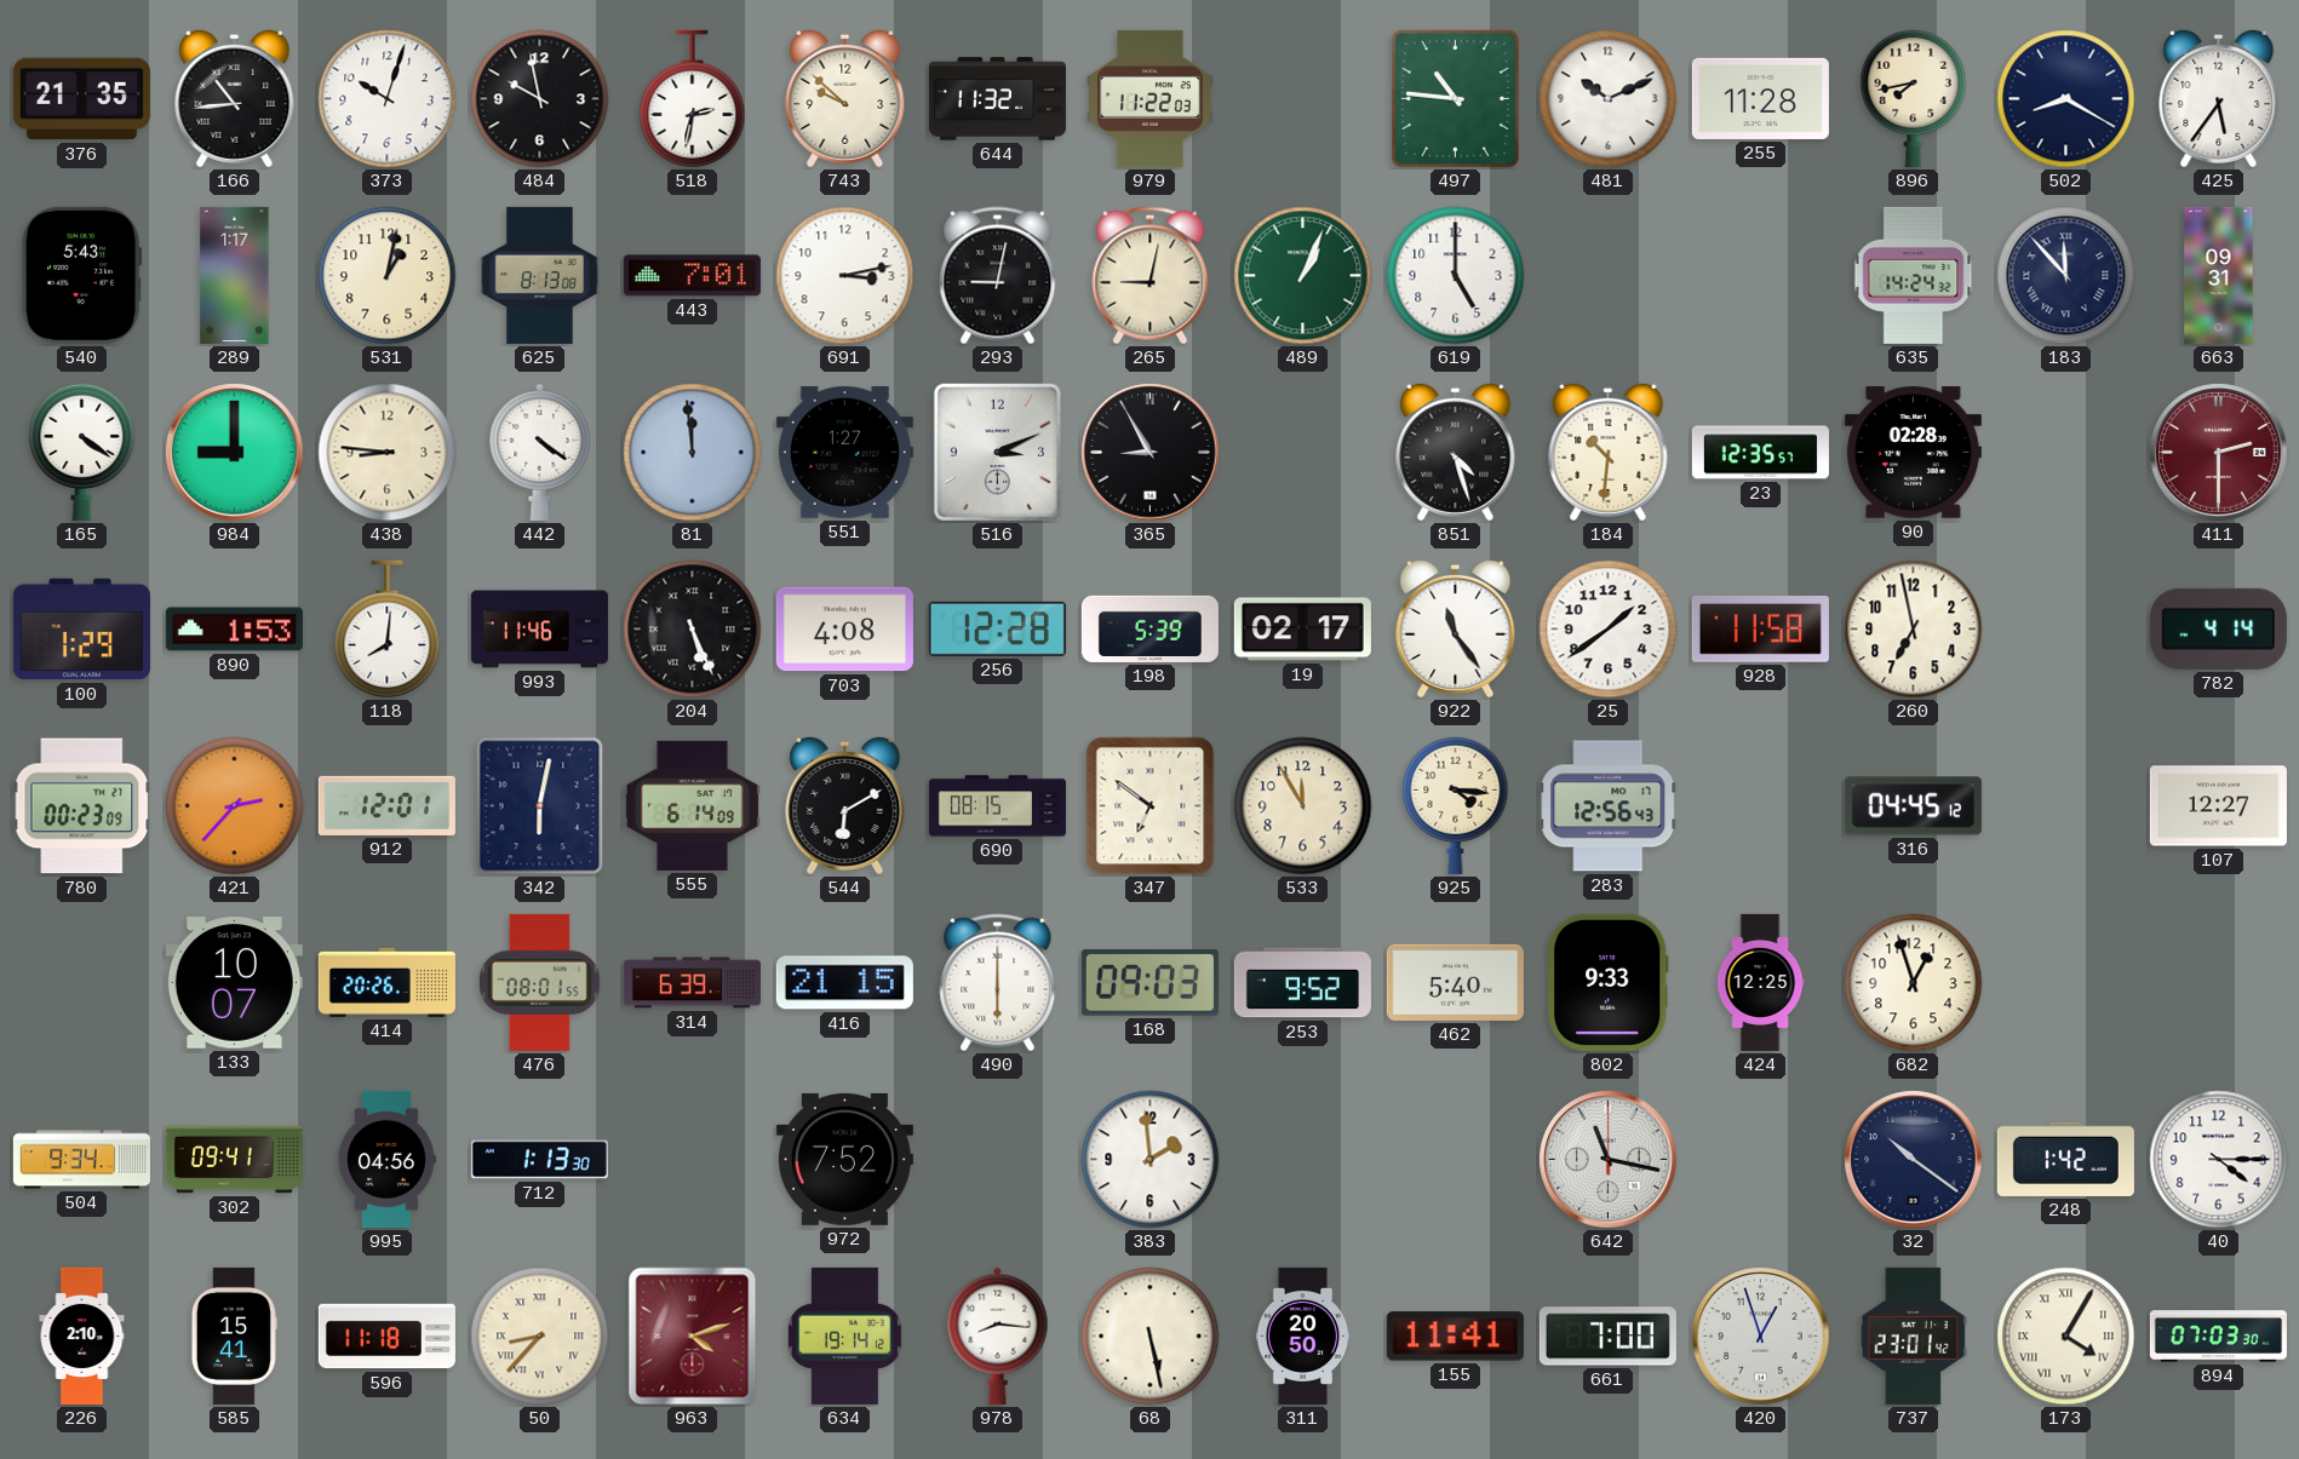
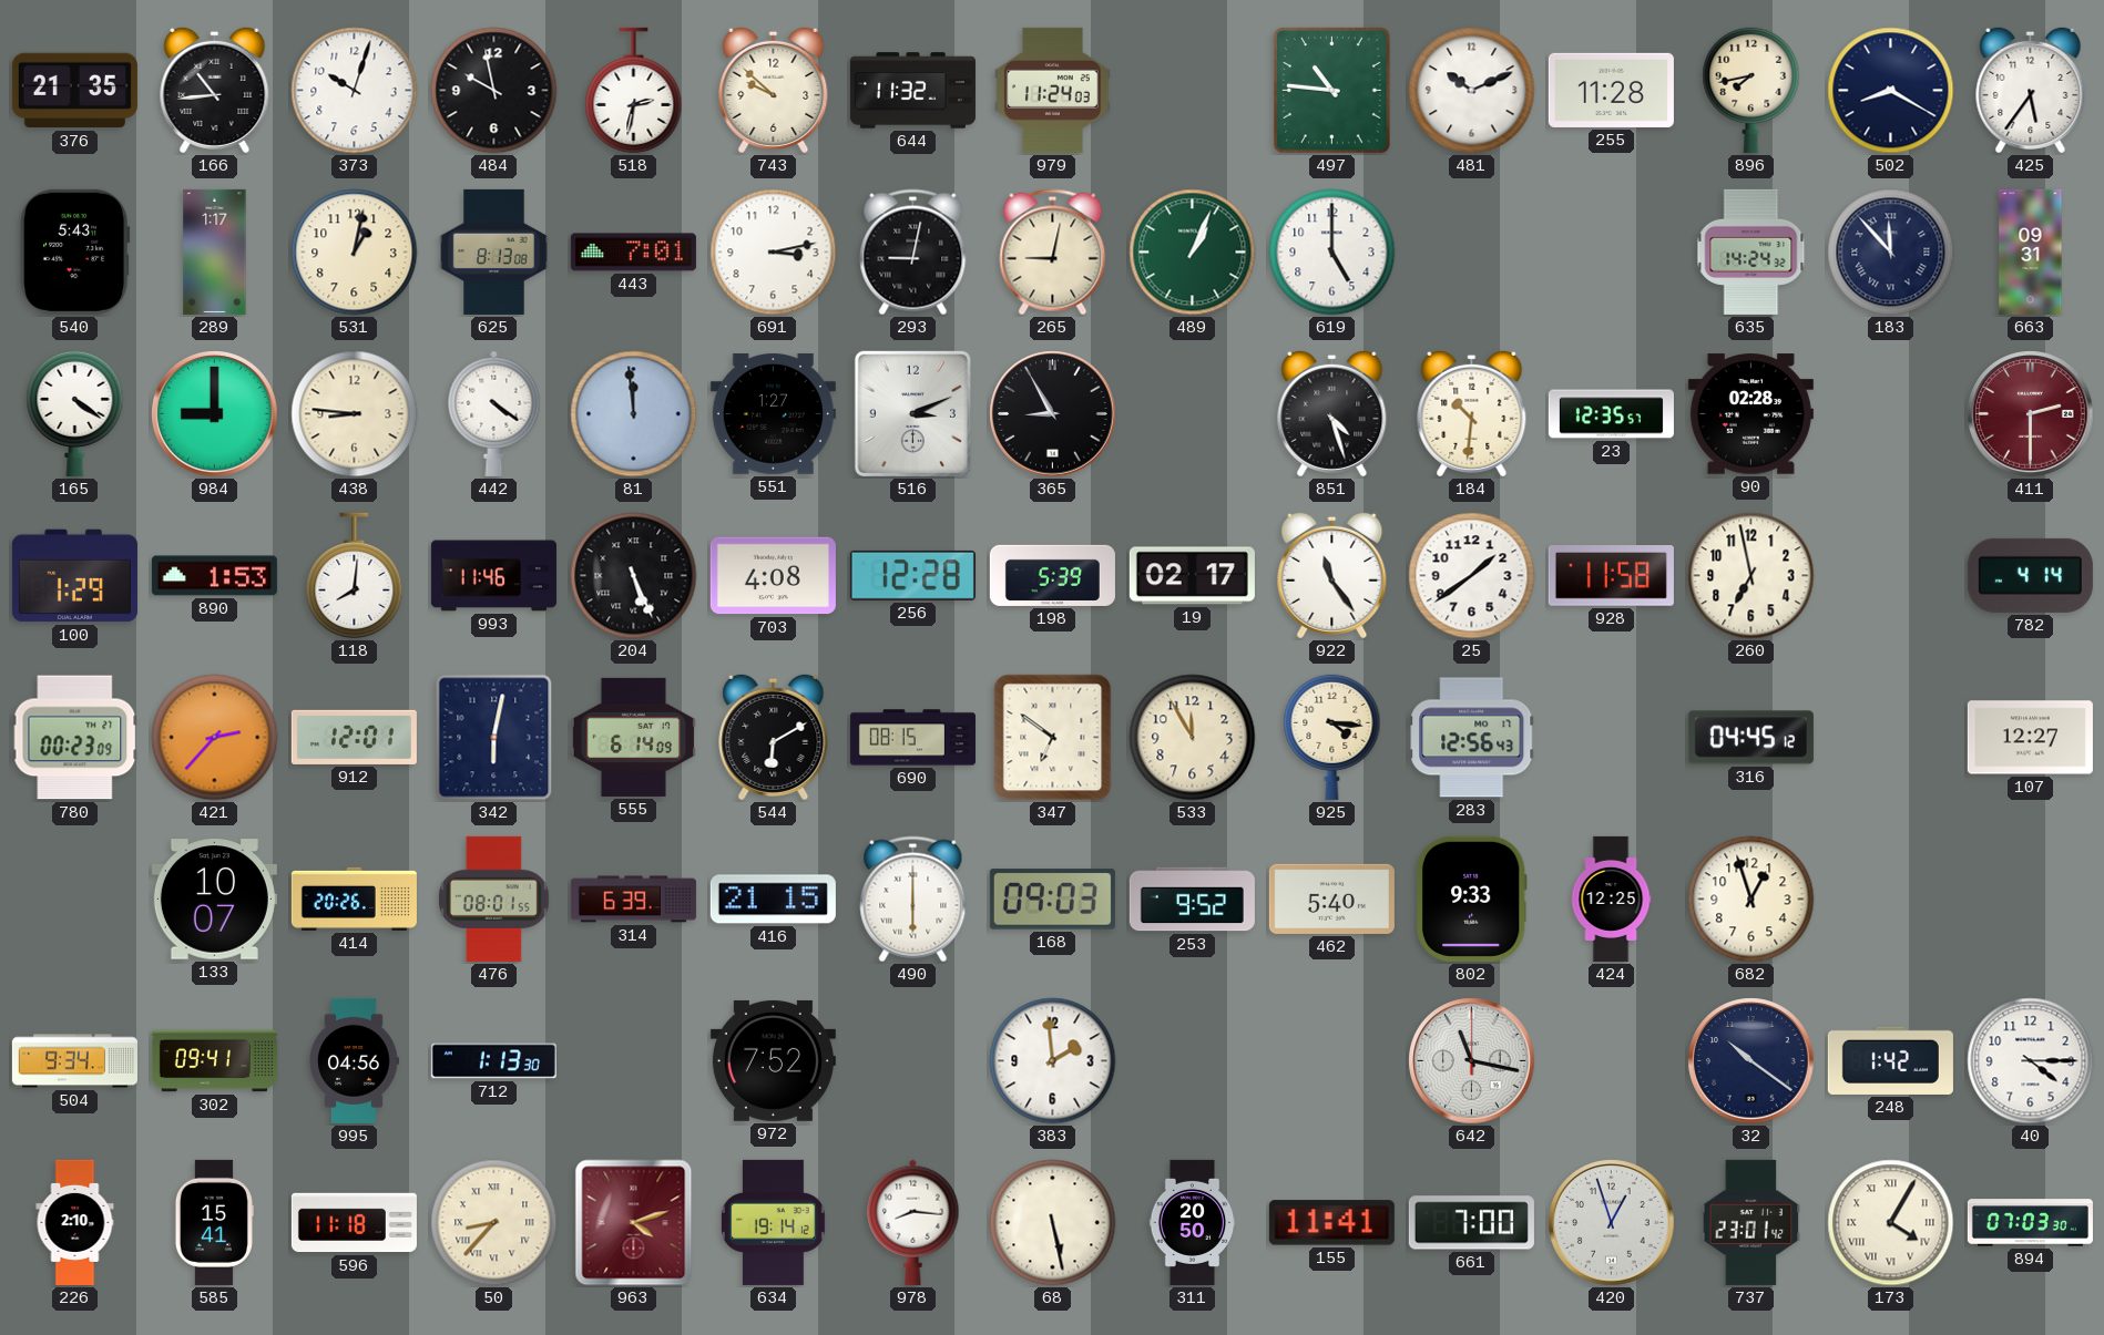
979: 11:22 -> 11:24 (1052, 90)
